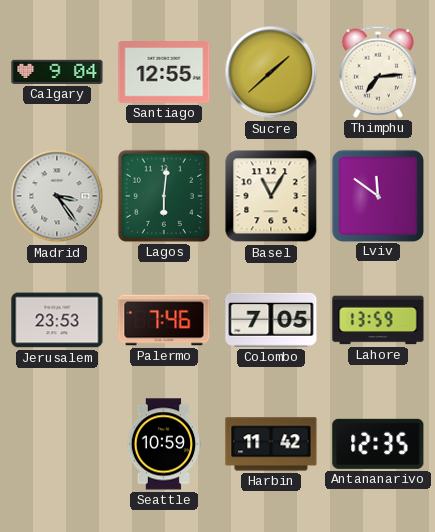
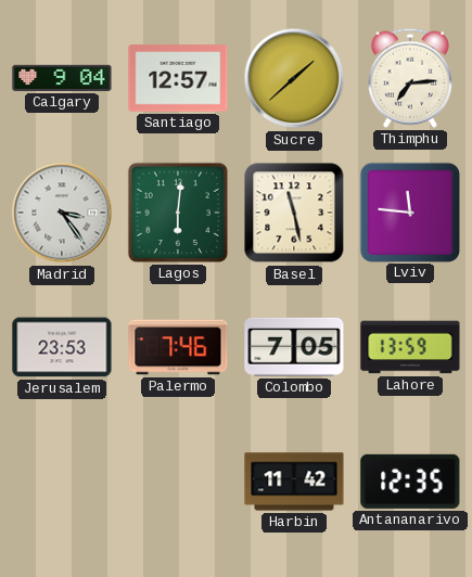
Santiago: 12:55 -> 12:57 (178, 78)
Basel: 11:05 -> 11:28 (294, 213)
Lviv: 11:51 -> 11:46 (409, 211)
Seattle: 10:59 -> none (164, 444)
